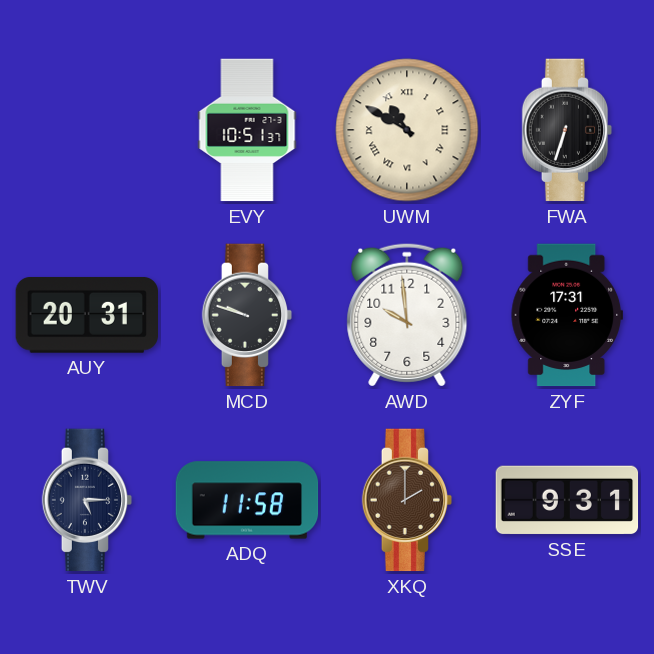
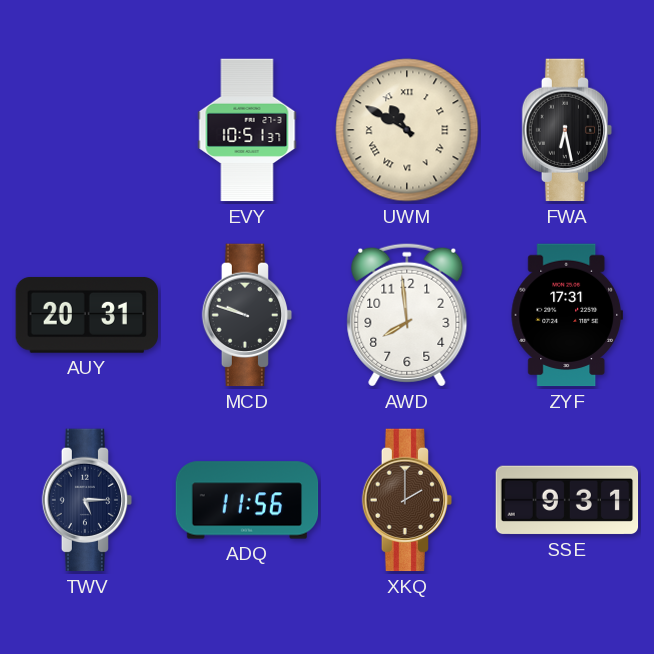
FWA: 6:33 -> 6:28 (567, 130)
AWD: 9:59 -> 7:59 (407, 315)
ADQ: 11:58 -> 11:56 (247, 500)
